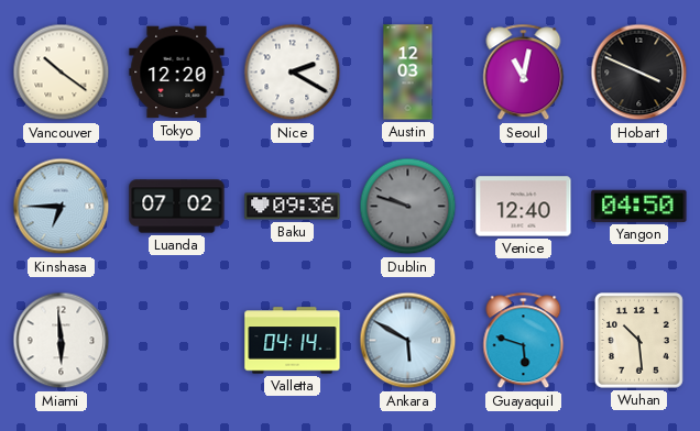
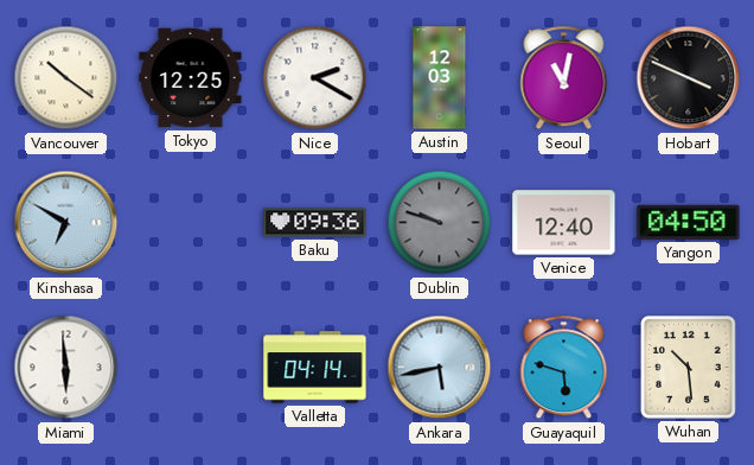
Tokyo: 12:20 -> 12:25 (191, 78)
Kinshasa: 6:45 -> 6:50 (66, 223)
Luanda: 07:02 -> none (177, 207)
Ankara: 5:50 -> 5:43 (440, 368)
